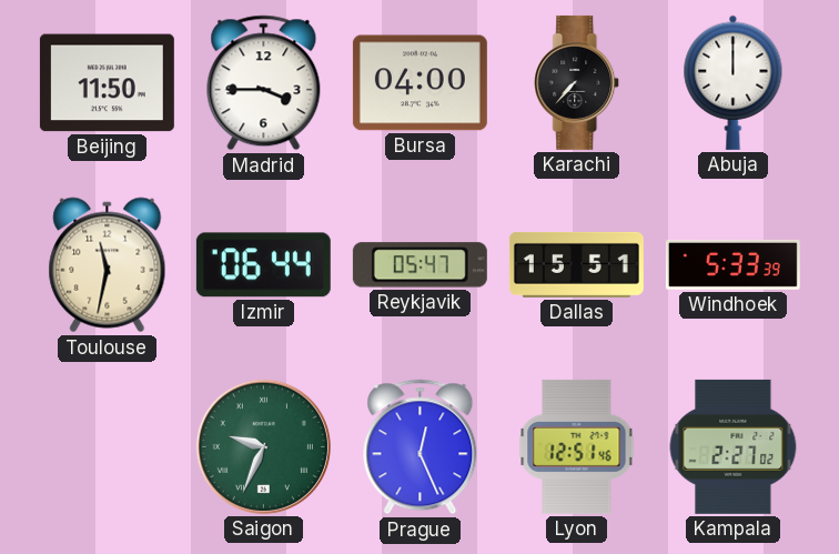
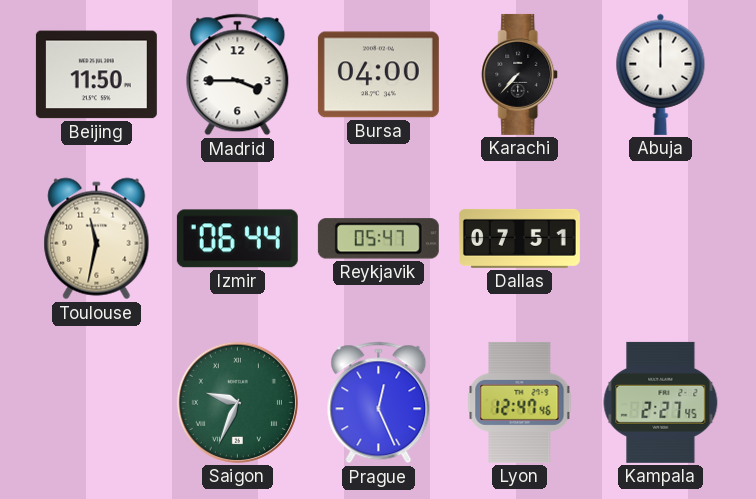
Dallas: 15:51 -> 07:51 (519, 238)
Windhoek: 5:33 -> none (732, 264)
Lyon: 12:51 -> 12:47 (520, 402)
Kampala: 2:27:02 -> 2:27:45 (661, 402)
